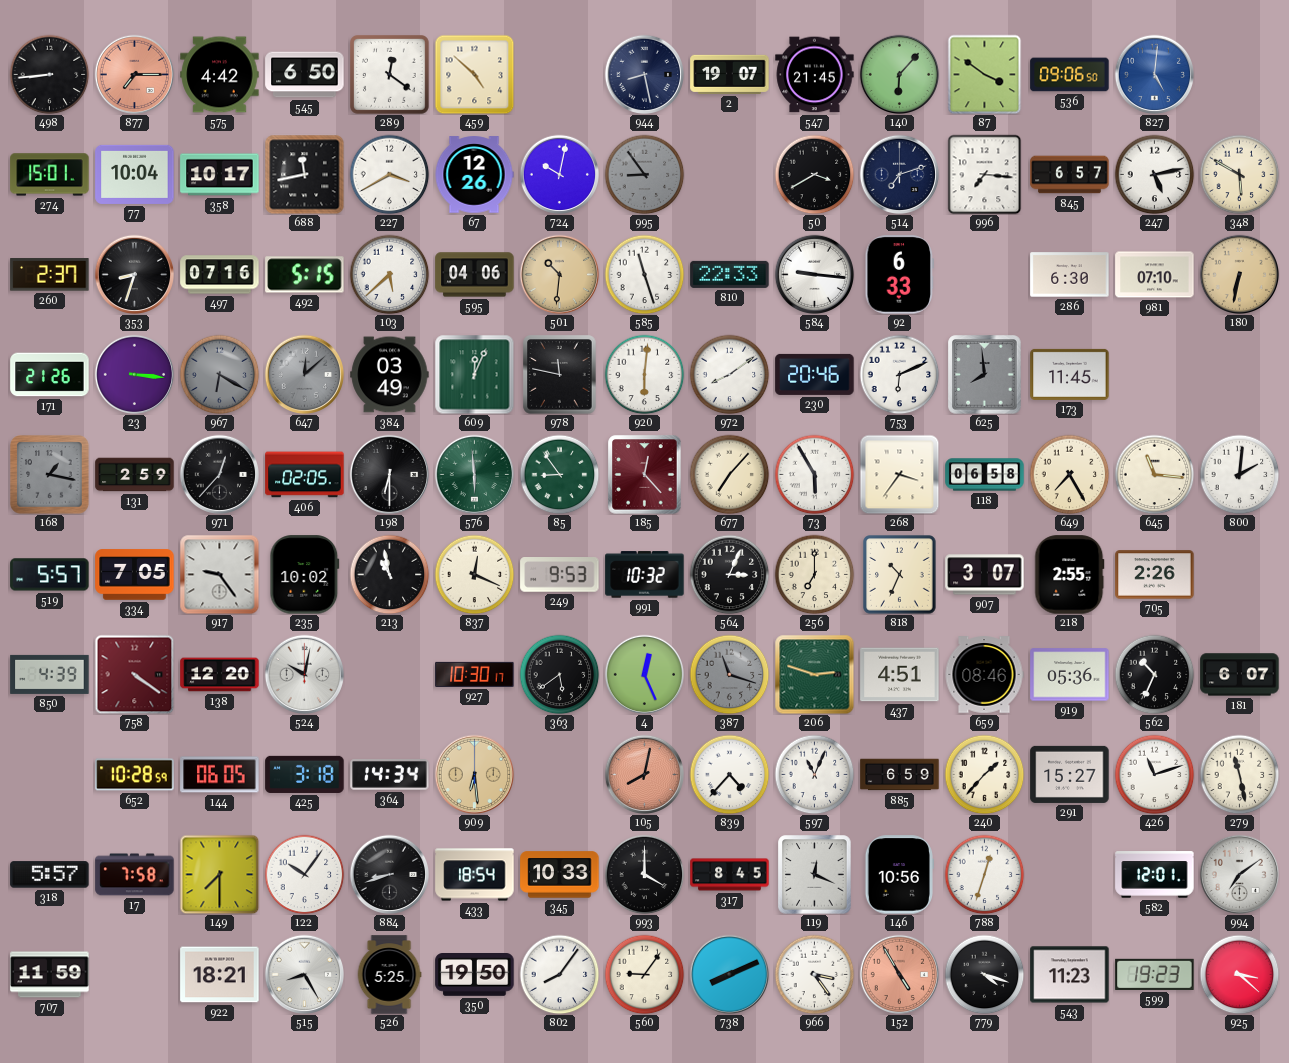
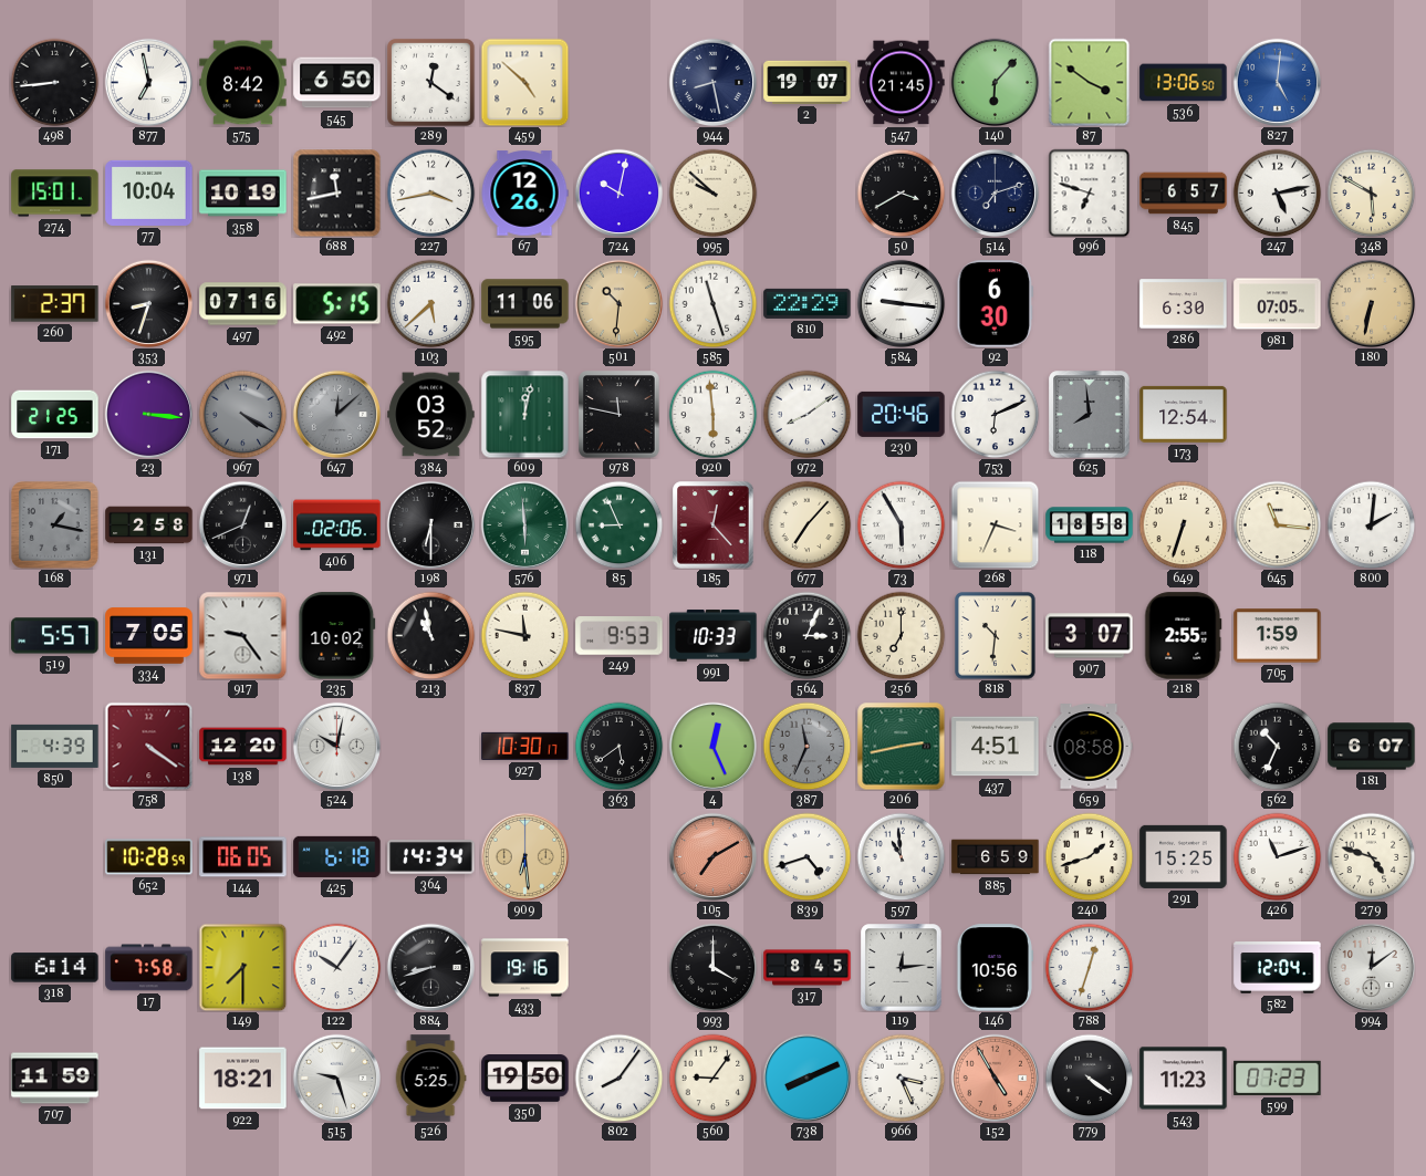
877: 7:15 -> 6:58 (148, 82)
877 dial: salmon -> white (148, 82)
575: 4:42 -> 8:42 (243, 83)
536: 09:06 -> 13:06 (1184, 83)
358: 10:17 -> 10:19 (243, 194)
227: 3:40 -> 3:43 (430, 192)
995: 8:54 -> 9:52 (712, 192)
995 dial: grey -> cream (712, 192)
996: 7:16 -> 6:48 (1090, 192)
595: 04:06 -> 11:06 (525, 304)
810: 22:33 -> 22:29 (808, 303)
92: 6:33 -> 6:30 (996, 304)
981: 07:10 -> 07:05 (1278, 304)
171: 21:26 -> 21:25 (55, 415)
967: 6:20 -> 4:20 (242, 414)
384: 03:49 -> 03:52 (431, 415)
609: 12:04 -> 12:02 (524, 414)
920: 6:01 -> 5:59 (712, 414)
173: 11:45 -> 12:54 (1184, 414)
131: 2:59 -> 2:58 (149, 525)
971: 12:37 -> 12:41 (242, 524)
406: 02:05 -> 02:06 (337, 525)
85: 8:54 -> 8:56 (618, 524)
268: 3:36 -> 3:34 (995, 524)
118: 06:58 -> 18:58 (1090, 525)
649: 7:25 -> 6:33 (1183, 524)
837: 12:19 -> 11:47 (524, 635)
991: 10:32 -> 10:33 (714, 636)
818: 10:34 -> 10:31 (996, 636)
705: 2:26 -> 1:59 (1278, 636)
387: 11:18 -> 11:34 (806, 746)
206: 2:48 -> 2:43 (901, 746)
659: 08:46 -> 08:58 (1089, 747)
919: 05:36 -> none (1070, 675)
425: 3:18 -> 6:18 (337, 856)
105: 8:02 -> 7:10 (712, 856)
839: 4:37 -> 4:42 (806, 856)
597: 11:04 -> 10:59 (901, 856)
240: 1:37 -> 1:42 (1089, 856)
291: 15:27 -> 15:25 (1184, 856)
279: 11:28 -> 4:48 (1371, 856)
318: 5:57 -> 6:14 (55, 968)
433: 18:54 -> 19:16 (525, 968)
345: 10:33 -> none (560, 875)
119: 12:19 -> 12:14 (902, 968)
582: 12:01 -> 12:04 (1278, 968)
994: 7:09 -> 12:09 (1371, 967)
515: 8:25 -> 9:27 (336, 1078)
966: 3:24 -> 3:26 (901, 1078)
779: 4:18 -> 4:21 (1089, 1078)
599: 19:23 -> 07:23 (1278, 1078)
925: 3:22 -> none (1239, 974)
